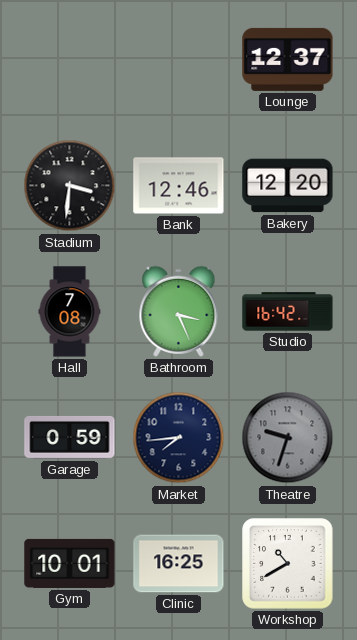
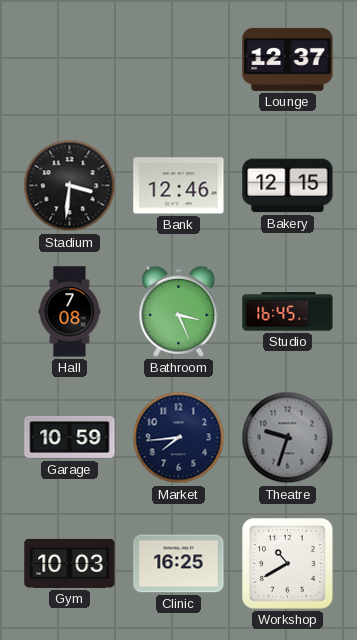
Bakery: 12:20 -> 12:15 (288, 186)
Studio: 16:42 -> 16:45 (288, 312)
Garage: 0:59 -> 10:59 (70, 437)
Gym: 10:01 -> 10:03 (70, 563)
